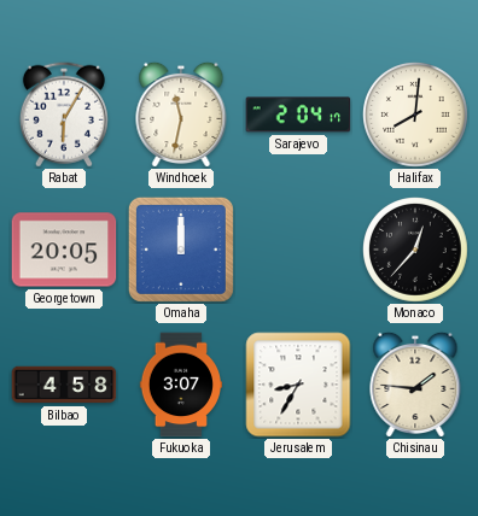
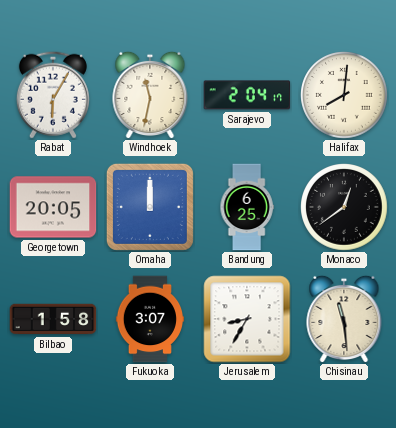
Bandung: none -> 6:25 (247, 207)
Monaco: 12:37 -> 12:39 (344, 207)
Bilbao: 4:58 -> 1:58 (53, 319)
Chisinau: 1:46 -> 11:29 (344, 319)
